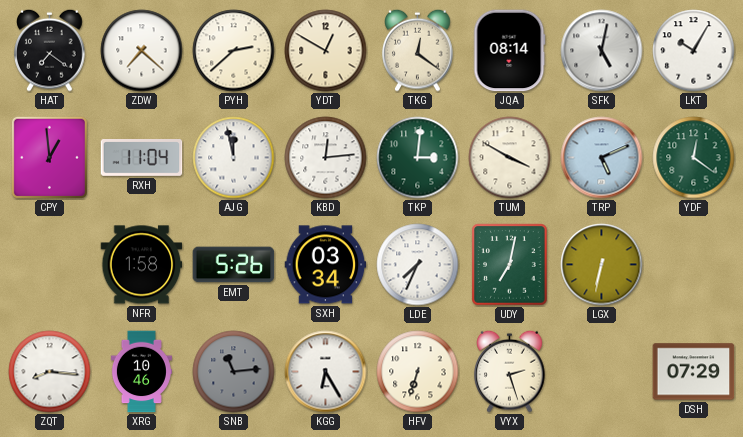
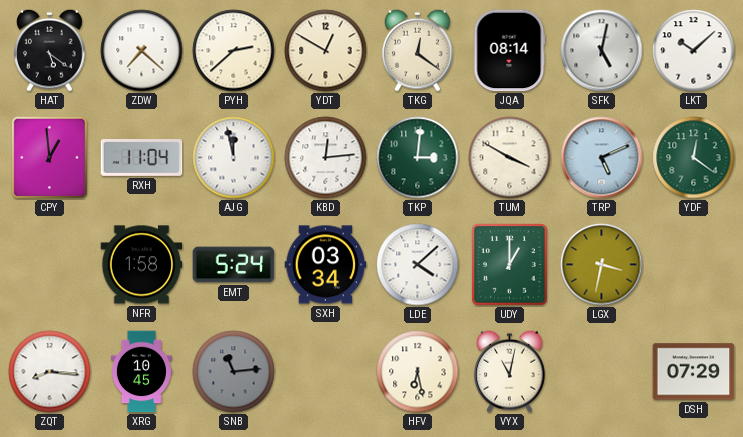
HAT: 7:21 -> 5:21 (50, 50)
LKT: 10:05 -> 10:08 (694, 51)
EMT: 5:26 -> 5:24 (234, 265)
LDE: 7:34 -> 4:08 (418, 265)
UDY: 7:02 -> 1:00 (510, 265)
LGX: 6:32 -> 3:32 (602, 265)
XRG: 10:46 -> 10:45 (141, 372)
KGG: 6:25 -> none (326, 372)
HFV: 6:33 -> 6:28 (418, 372)
VYX: 2:27 -> 11:02 (510, 371)
